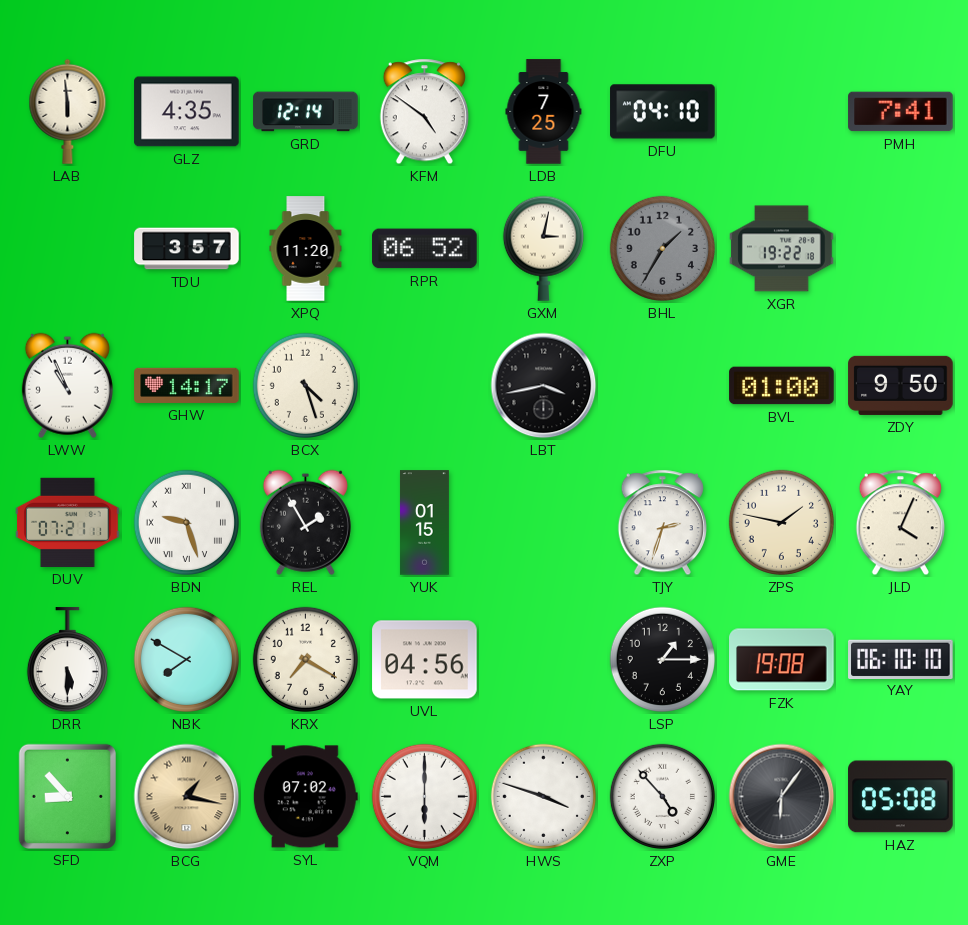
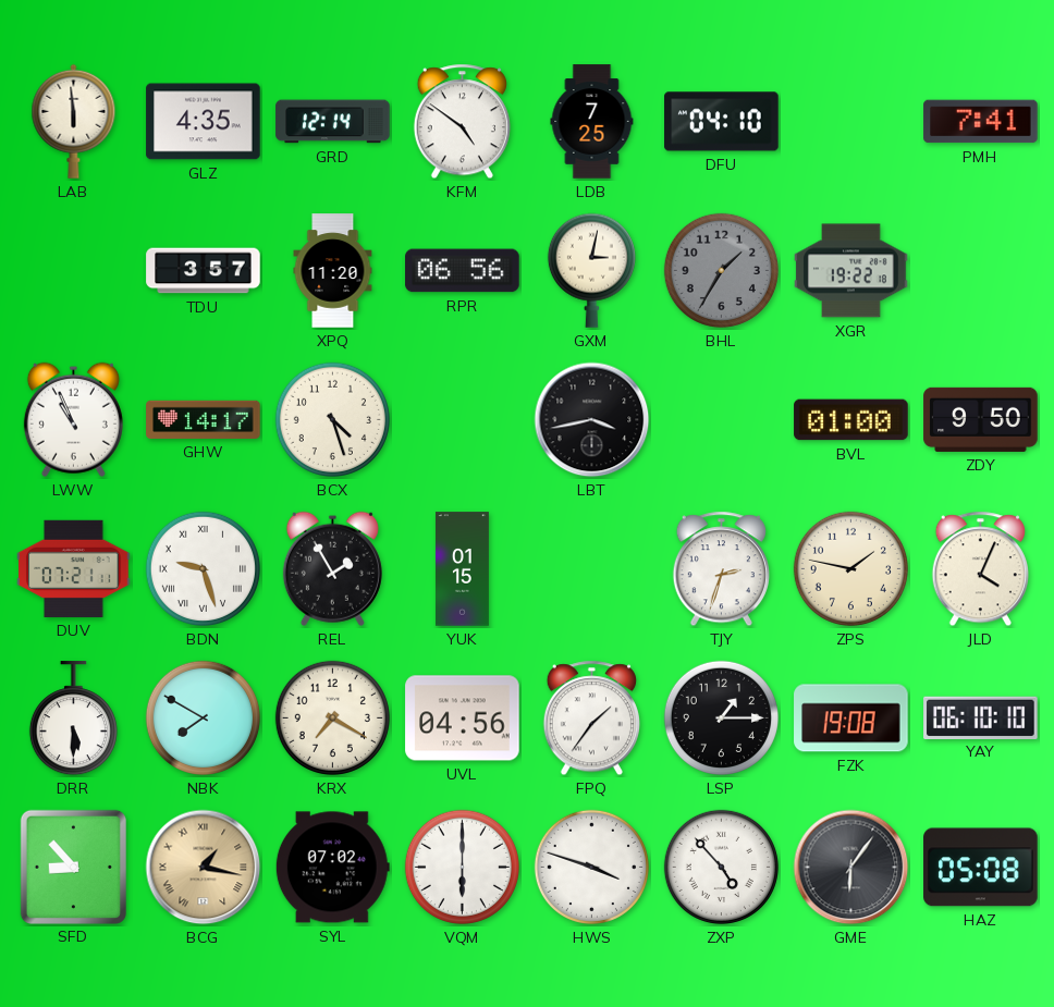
RPR: 06:52 -> 06:56 (463, 271)
FPQ: none -> 1:36 (591, 719)
